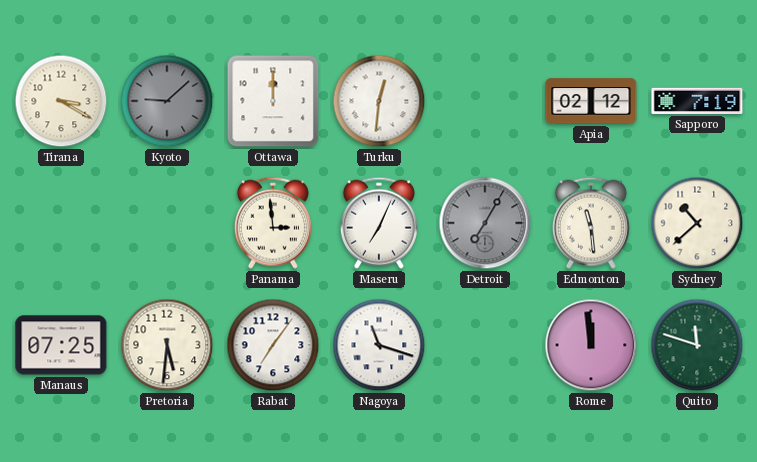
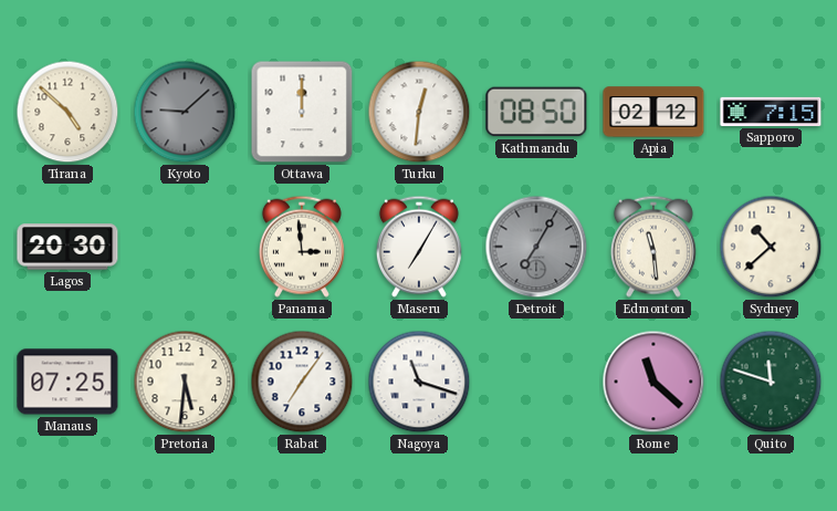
Tirana: 3:20 -> 4:52 (67, 112)
Kathmandu: none -> 08:50 (536, 112)
Sapporo: 7:19 -> 7:15 (771, 112)
Lagos: none -> 20:30 (67, 247)
Maseru: 7:04 -> 7:05 (419, 247)
Rome: 11:59 -> 11:22 (653, 382)
